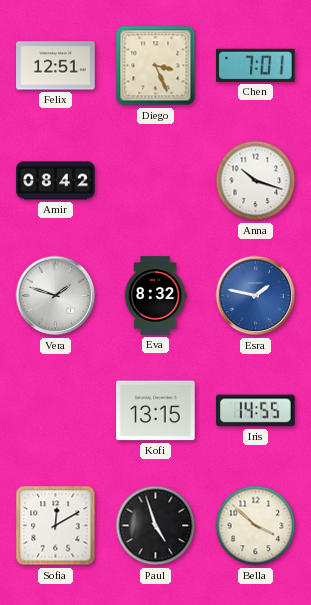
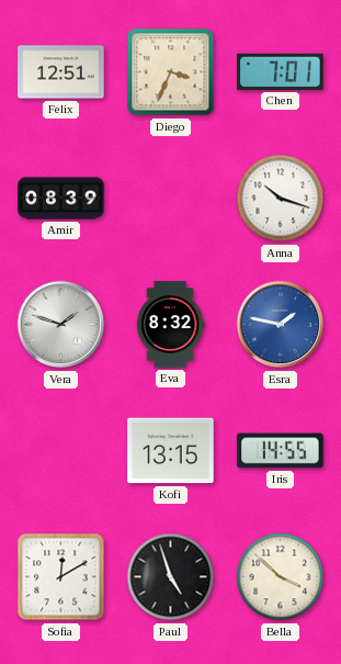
Diego: 3:26 -> 3:34 (171, 72)
Amir: 08:42 -> 08:39 (61, 199)
